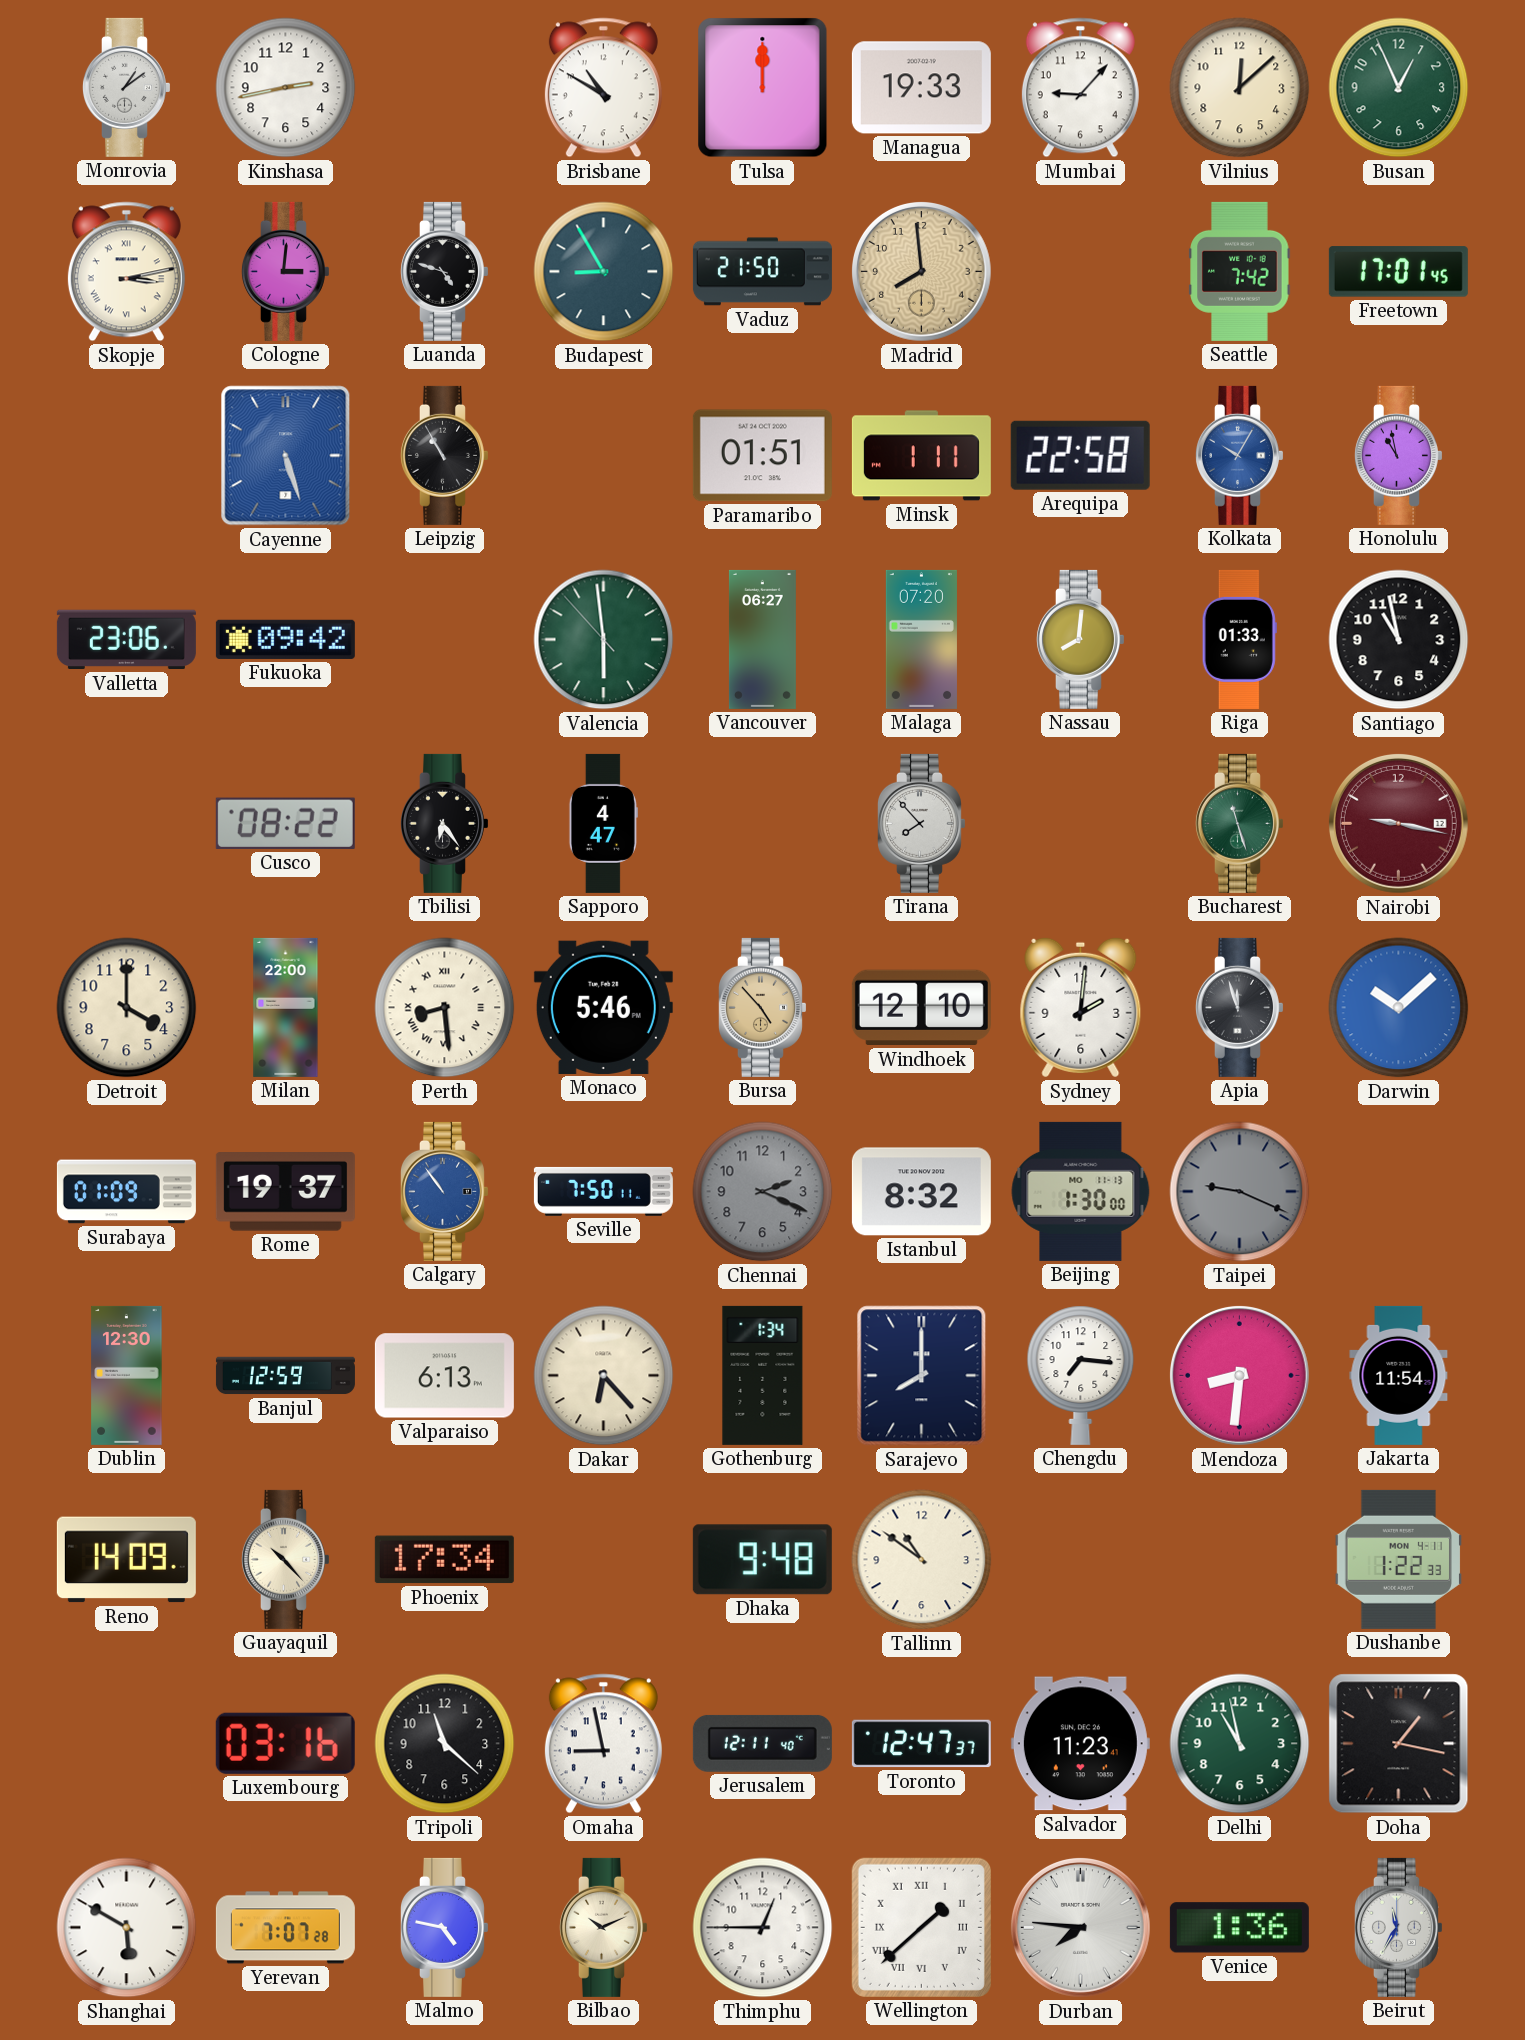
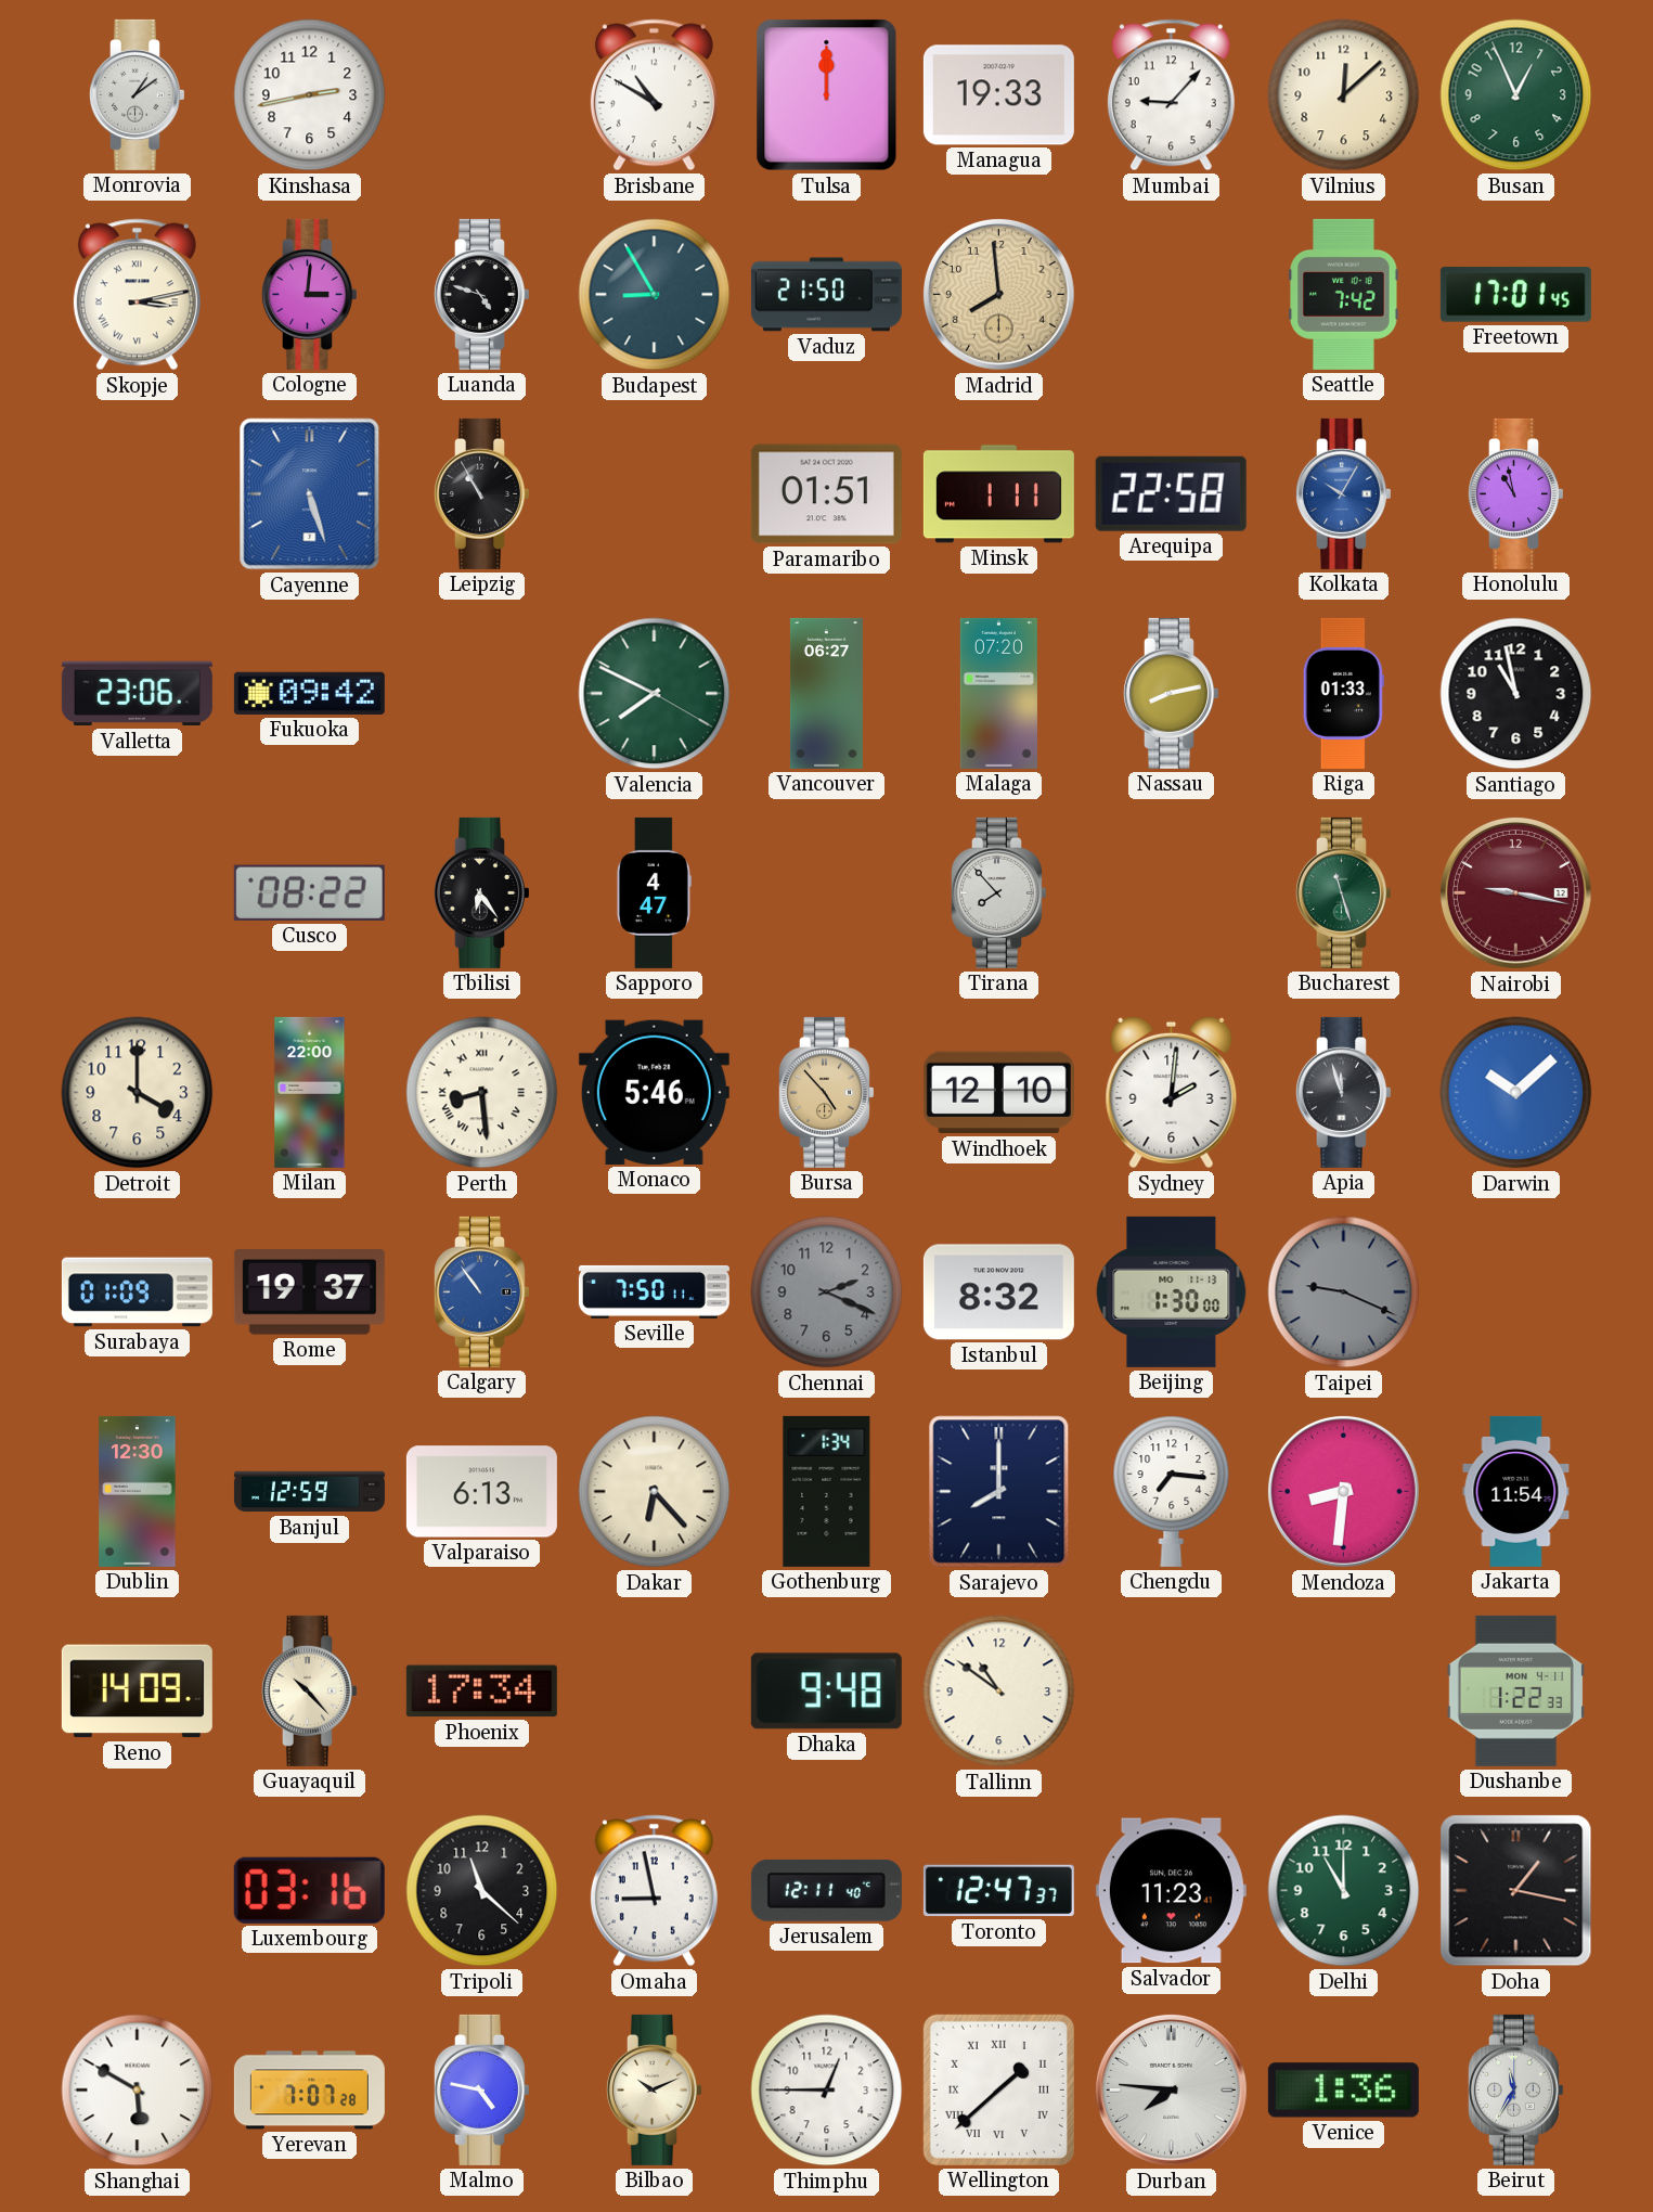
Valencia: 5:58 -> 7:49 (655, 694)
Nassau: 8:01 -> 8:13 (1171, 693)
Delhi: 10:58 -> 11:00 (1344, 1891)
